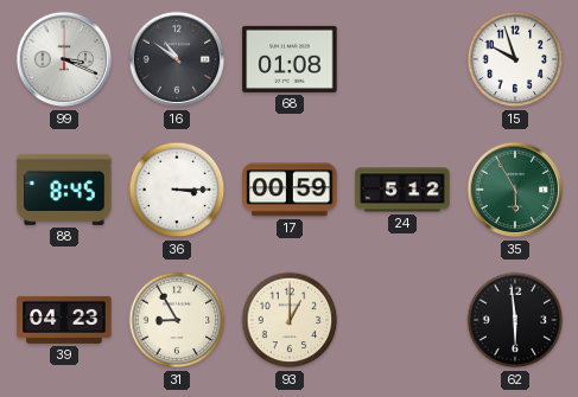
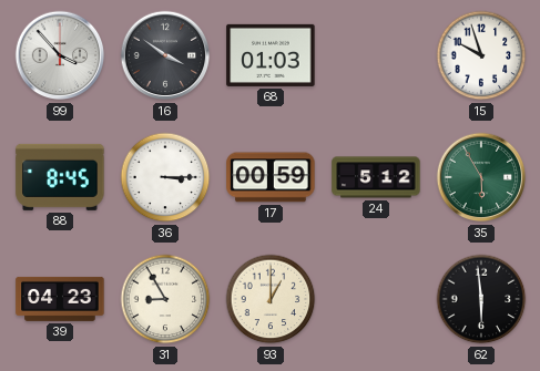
99: 3:19 -> 3:53 (60, 55)
16: 10:51 -> 3:51 (165, 55)
68: 01:08 -> 01:03 (271, 55)
